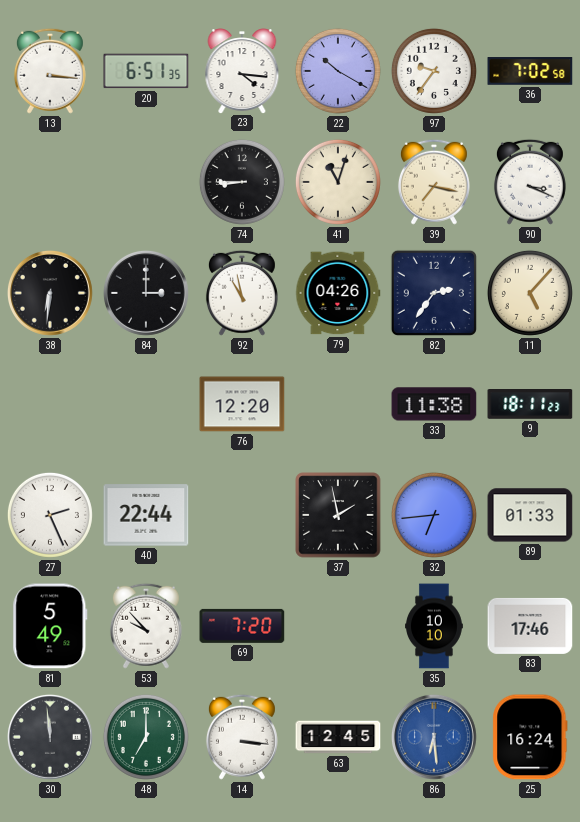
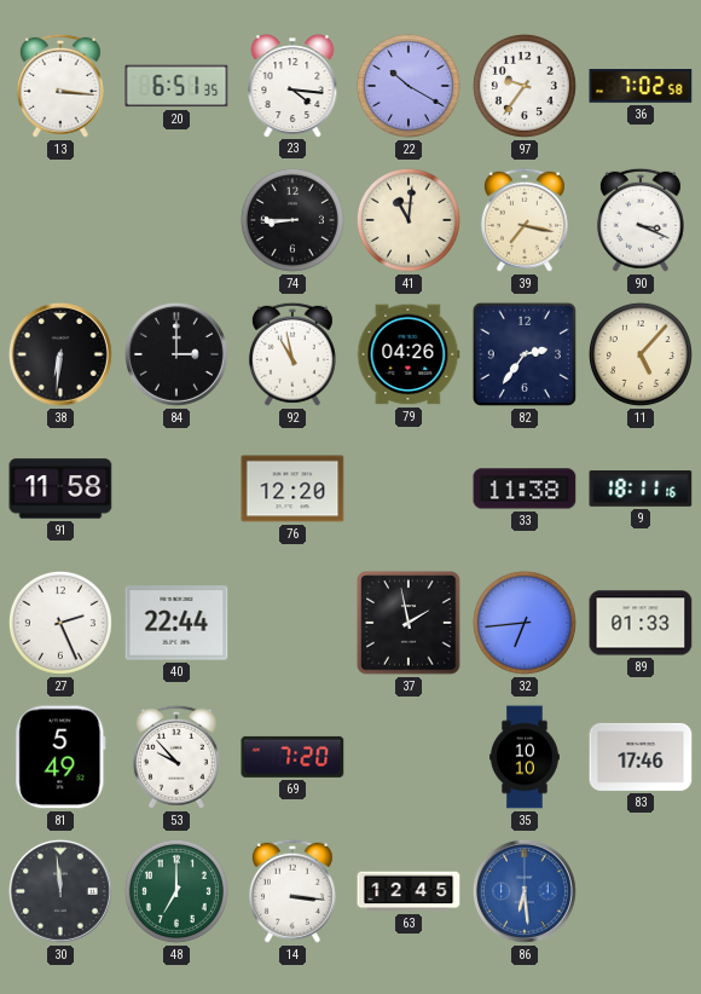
41: 11:03 -> 11:01 (409, 220)
91: none -> 11:58 (60, 489)
9: 18:11:23 -> 18:11:16 (641, 490)
25: 16:24 -> none (530, 737)
